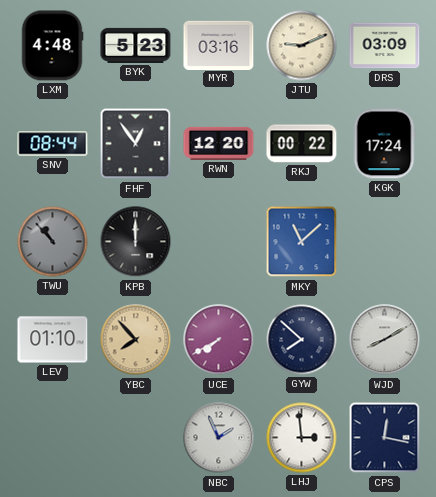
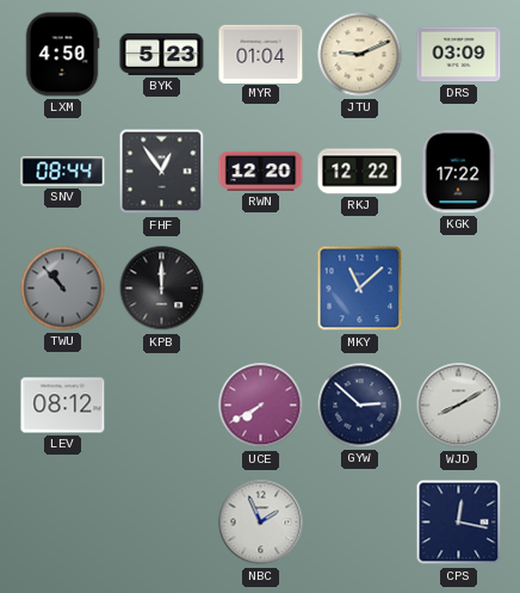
LXM: 4:48 -> 4:50 (62, 55)
MYR: 03:16 -> 01:04 (261, 54)
RKJ: 00:22 -> 12:22 (360, 172)
KGK: 17:24 -> 17:22 (458, 172)
LEV: 01:10 -> 08:12 (63, 406)
YBC: 7:53 -> none (136, 340)
GYW: 7:52 -> 2:52 (360, 406)
LHJ: 2:59 -> none (302, 438)
